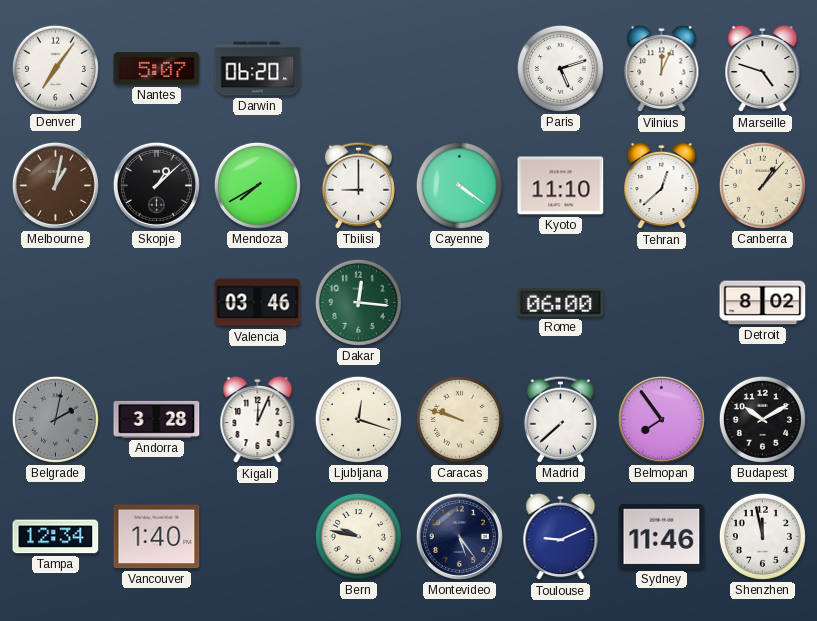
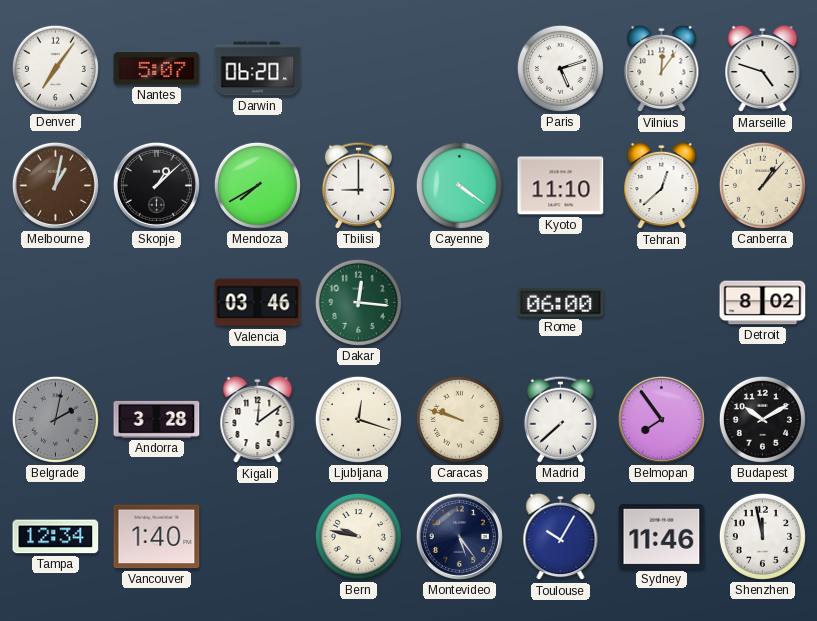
Vilnius: 12:04 -> 12:06 (662, 69)
Kigali: 12:04 -> 12:09 (258, 420)
Toulouse: 9:11 -> 10:05 (561, 537)
